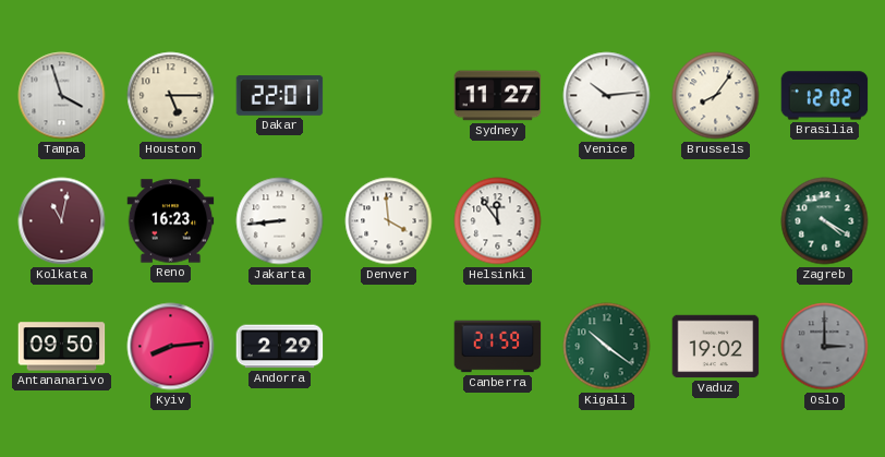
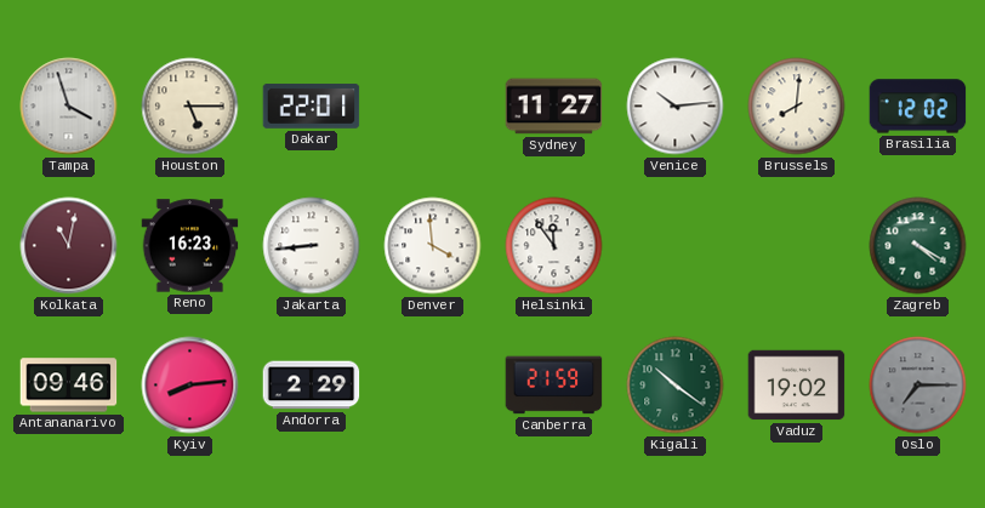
Brussels: 8:06 -> 8:01 (797, 107)
Antananarivo: 09:50 -> 09:46 (69, 386)
Oslo: 3:00 -> 7:15 (918, 386)
